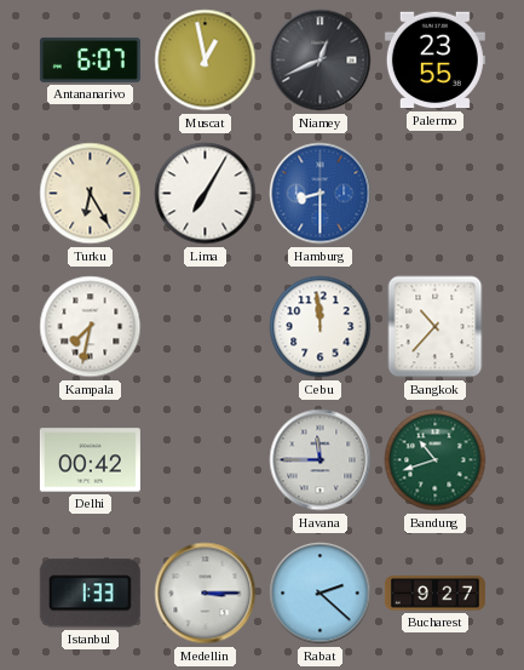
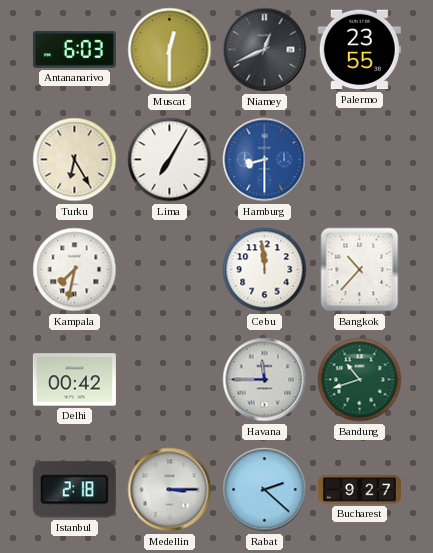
Antananarivo: 6:07 -> 6:03 (74, 49)
Muscat: 12:58 -> 12:30 (170, 50)
Istanbul: 1:33 -> 2:18 (74, 490)
